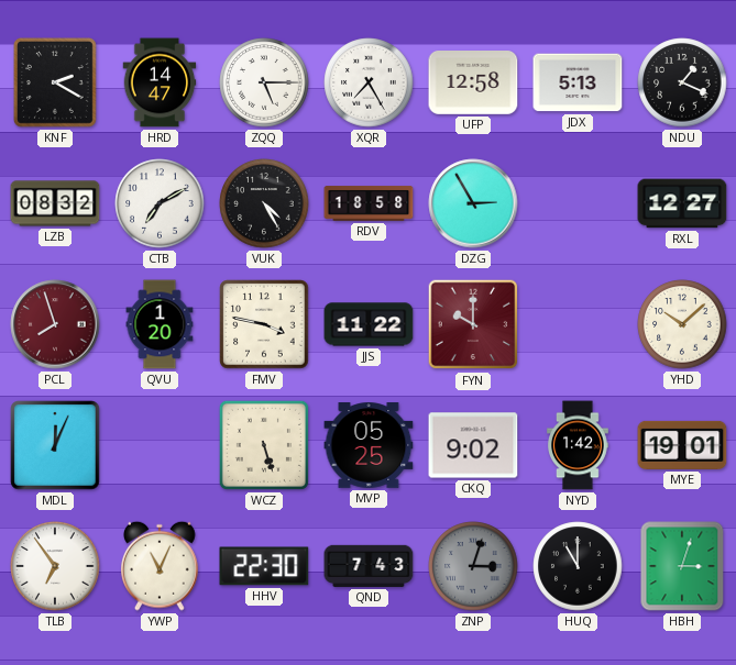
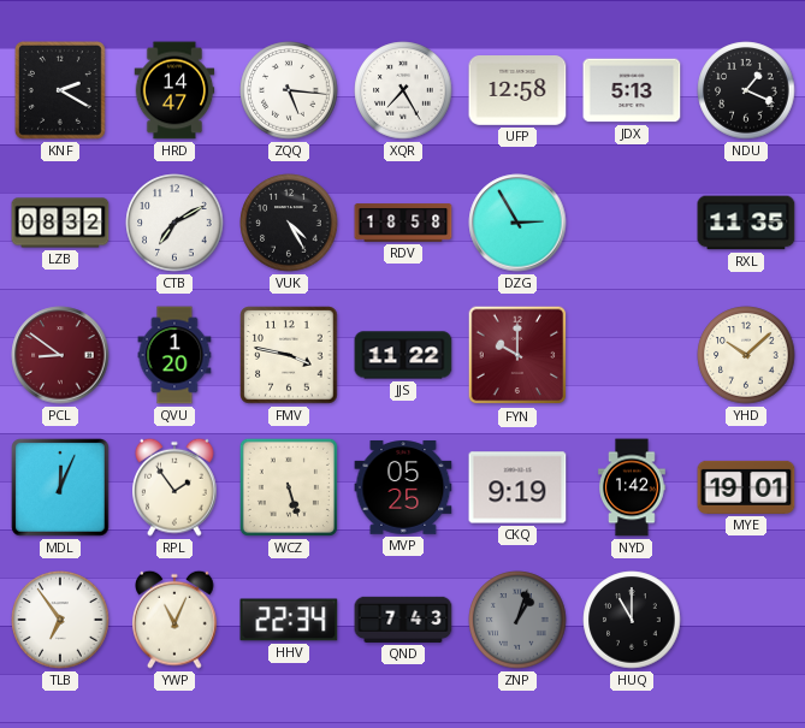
ZQQ: 5:15 -> 5:16 (289, 90)
RXL: 12:27 -> 11:35 (746, 223)
PCL: 7:57 -> 8:51 (60, 355)
RPL: none -> 1:54 (176, 487)
CKQ: 9:02 -> 9:19 (517, 487)
HHV: 22:30 -> 22:34 (289, 620)
ZNP: 3:03 -> 1:03 (517, 620)
HBH: 3:03 -> none (682, 566)
